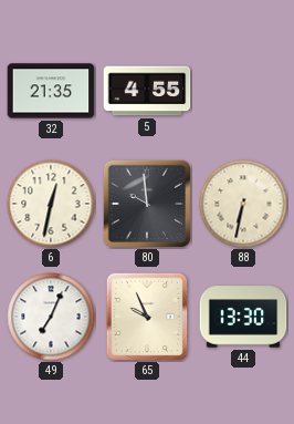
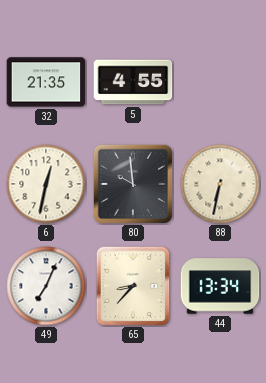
65: 9:56 -> 8:37 (133, 286)
44: 13:30 -> 13:34 (220, 286)
